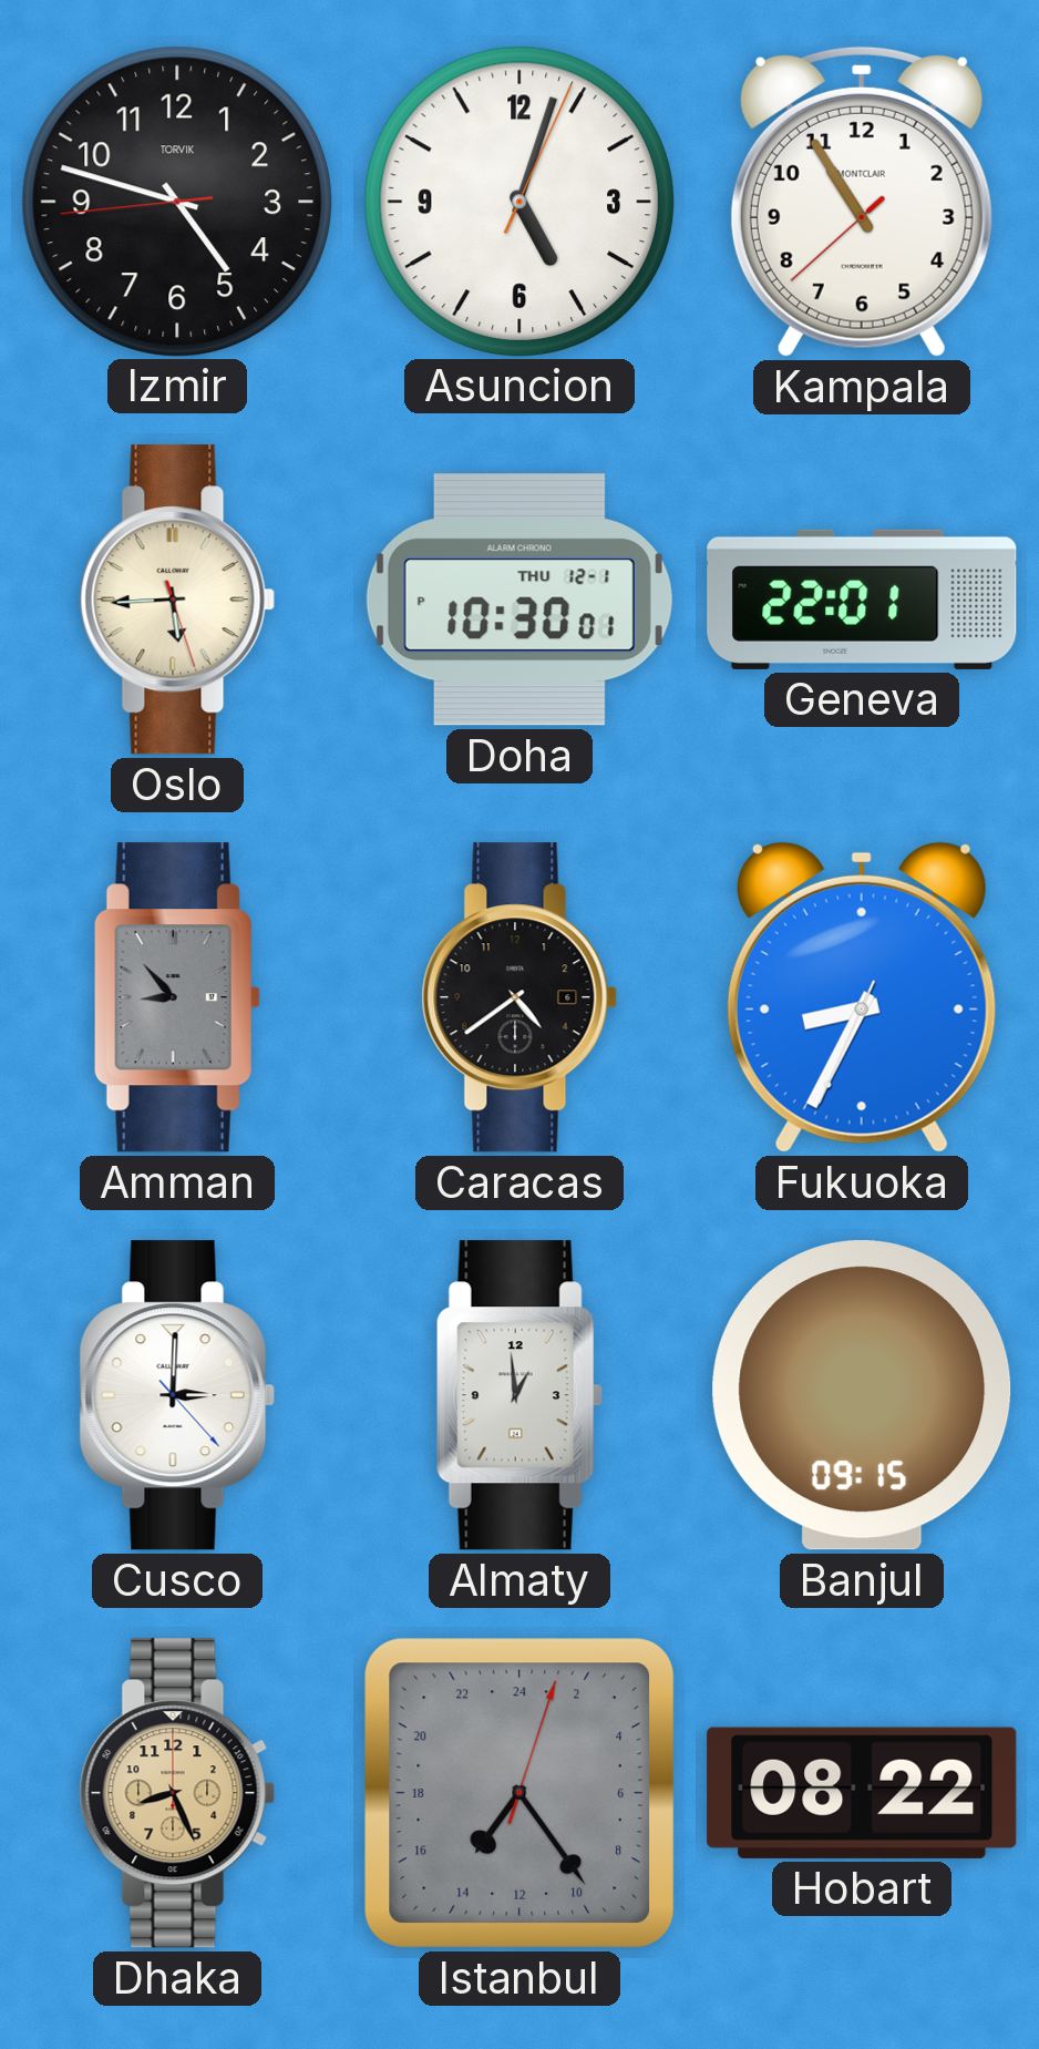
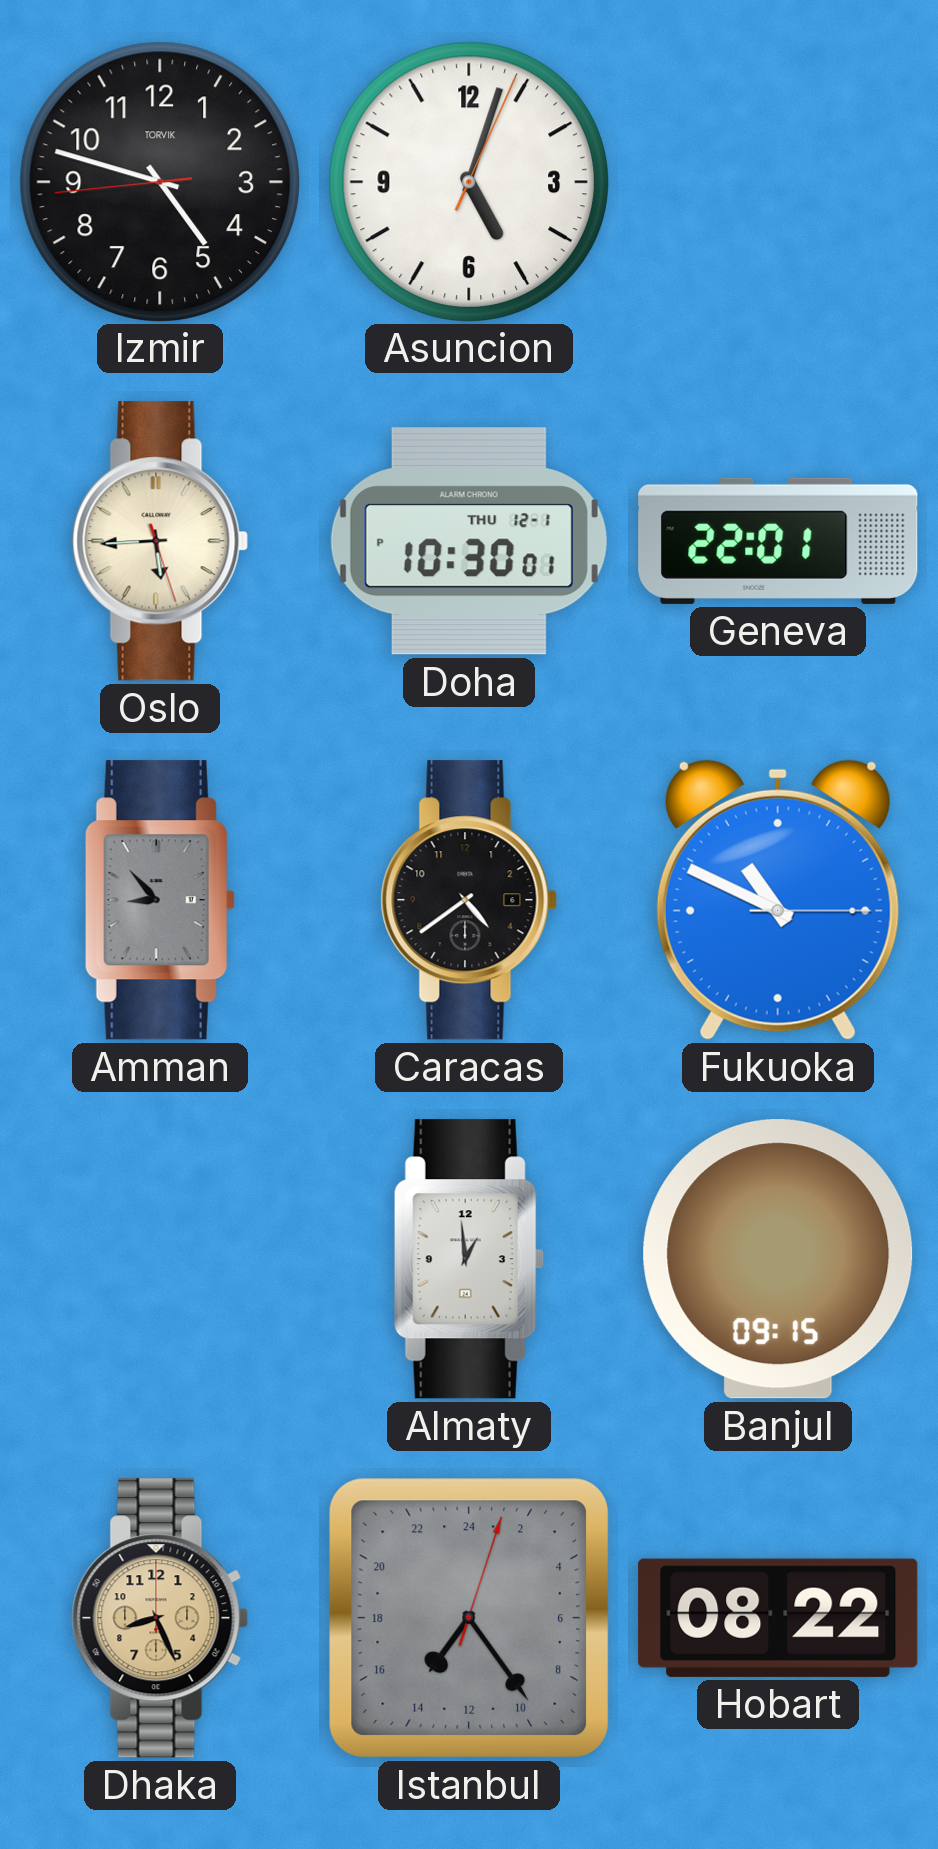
Kampala: 10:54 -> none (862, 202)
Fukuoka: 8:34 -> 10:49 (778, 900)
Cusco: 3:00 -> none (177, 1395)
